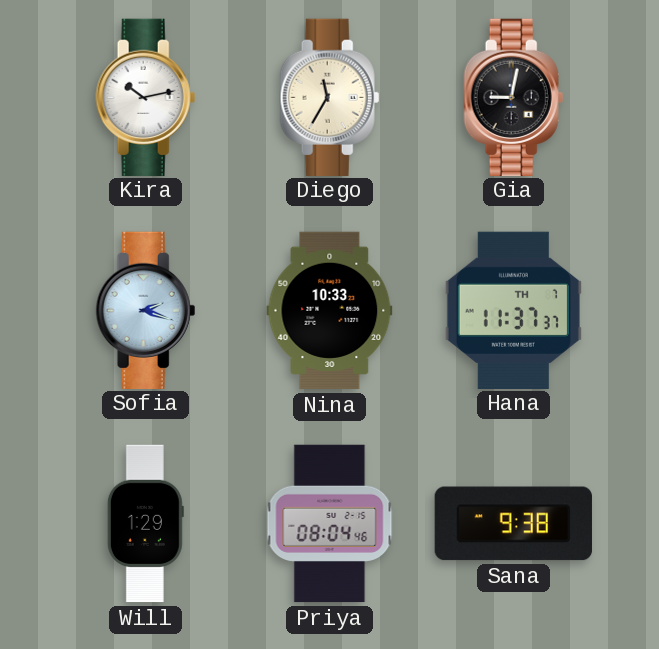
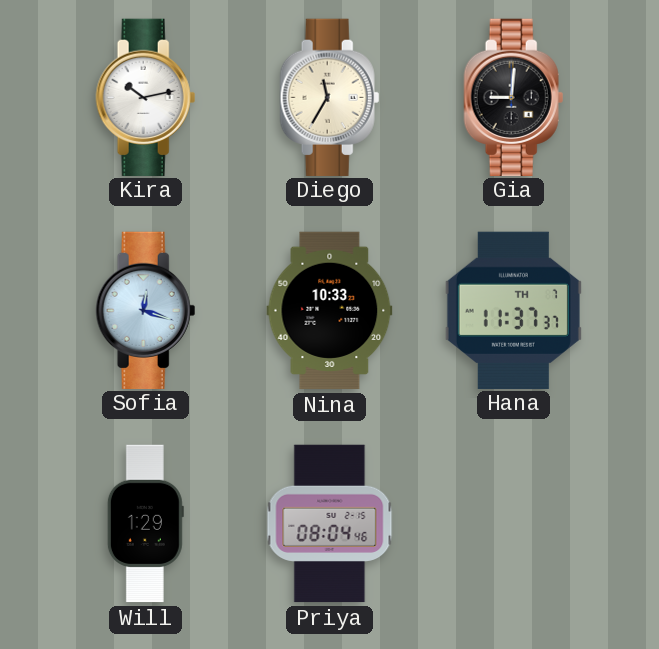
Gia: 9:02 -> 9:01 (514, 97)
Sofia: 2:18 -> 12:18 (146, 310)
Sana: 9:38 -> none (513, 524)
